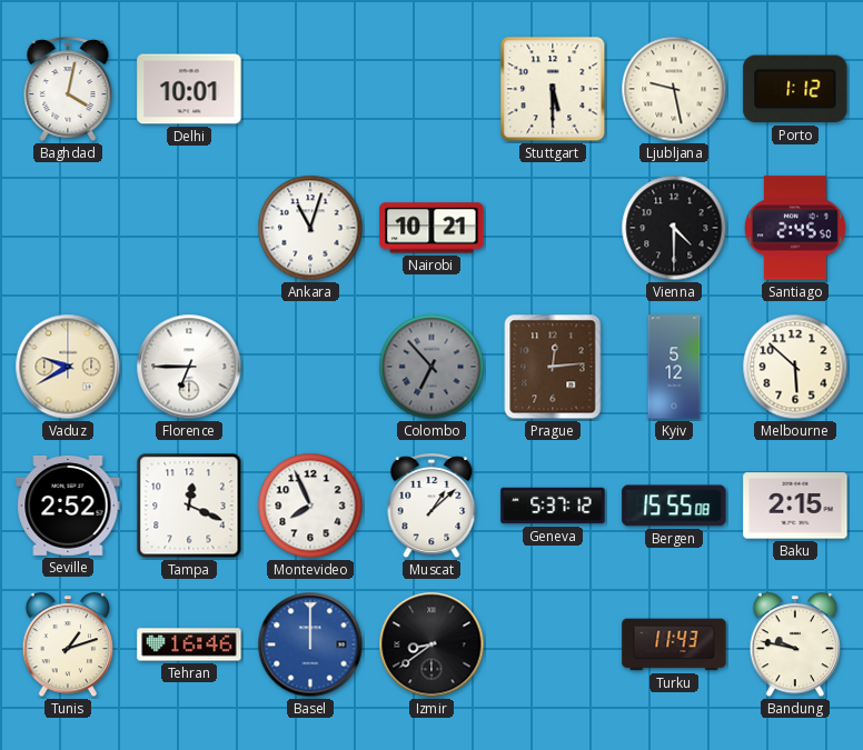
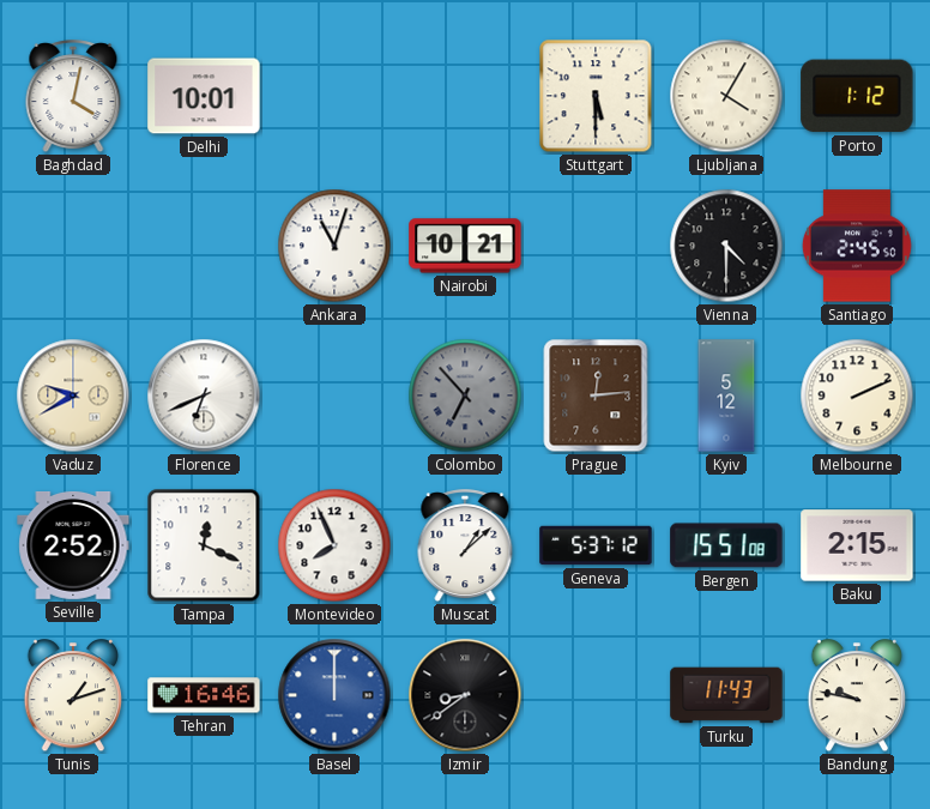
Ljubljana: 9:28 -> 4:05 (726, 96)
Florence: 6:45 -> 6:41 (204, 396)
Melbourne: 5:52 -> 2:11 (857, 396)
Bergen: 15:55 -> 15:51 (726, 545)
